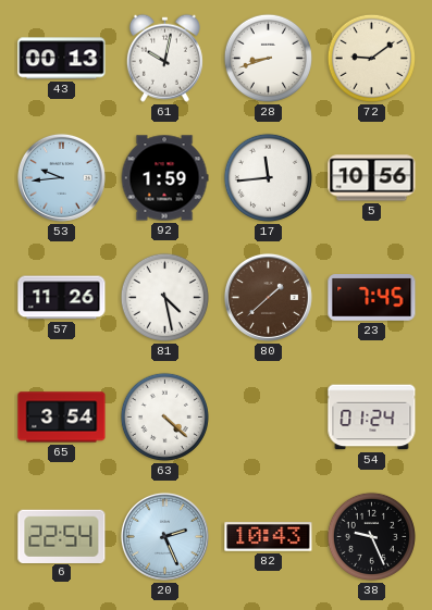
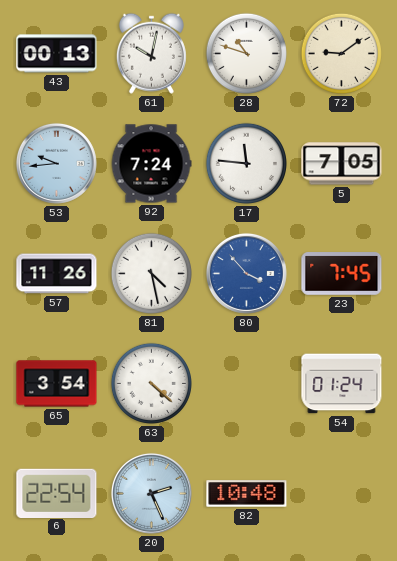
28: 8:42 -> 10:48 (246, 53)
92: 1:59 -> 7:24 (151, 164)
17: 11:44 -> 11:46 (246, 163)
5: 10:56 -> 7:05 (342, 164)
80: 1:38 -> 3:53 (246, 273)
80 dial: brown -> blue (246, 273)
82: 10:43 -> 10:48 (247, 494)
38: 9:26 -> none (371, 536)
